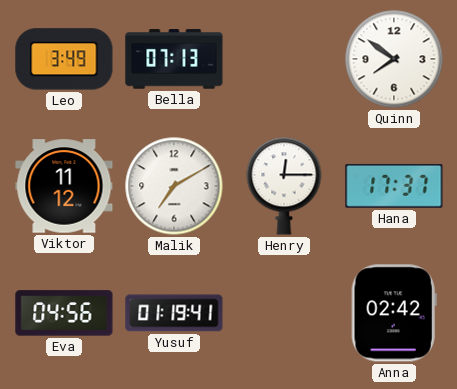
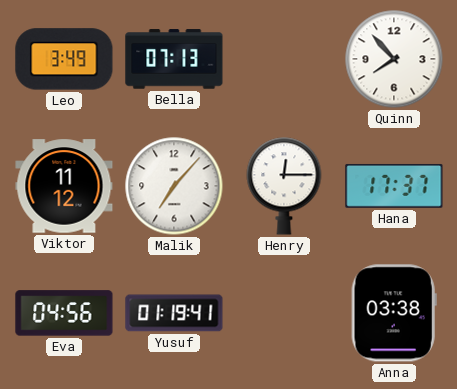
Quinn: 7:51 -> 7:53 (394, 59)
Malik: 7:10 -> 7:07 (174, 186)
Anna: 02:42 -> 03:38 (394, 313)
